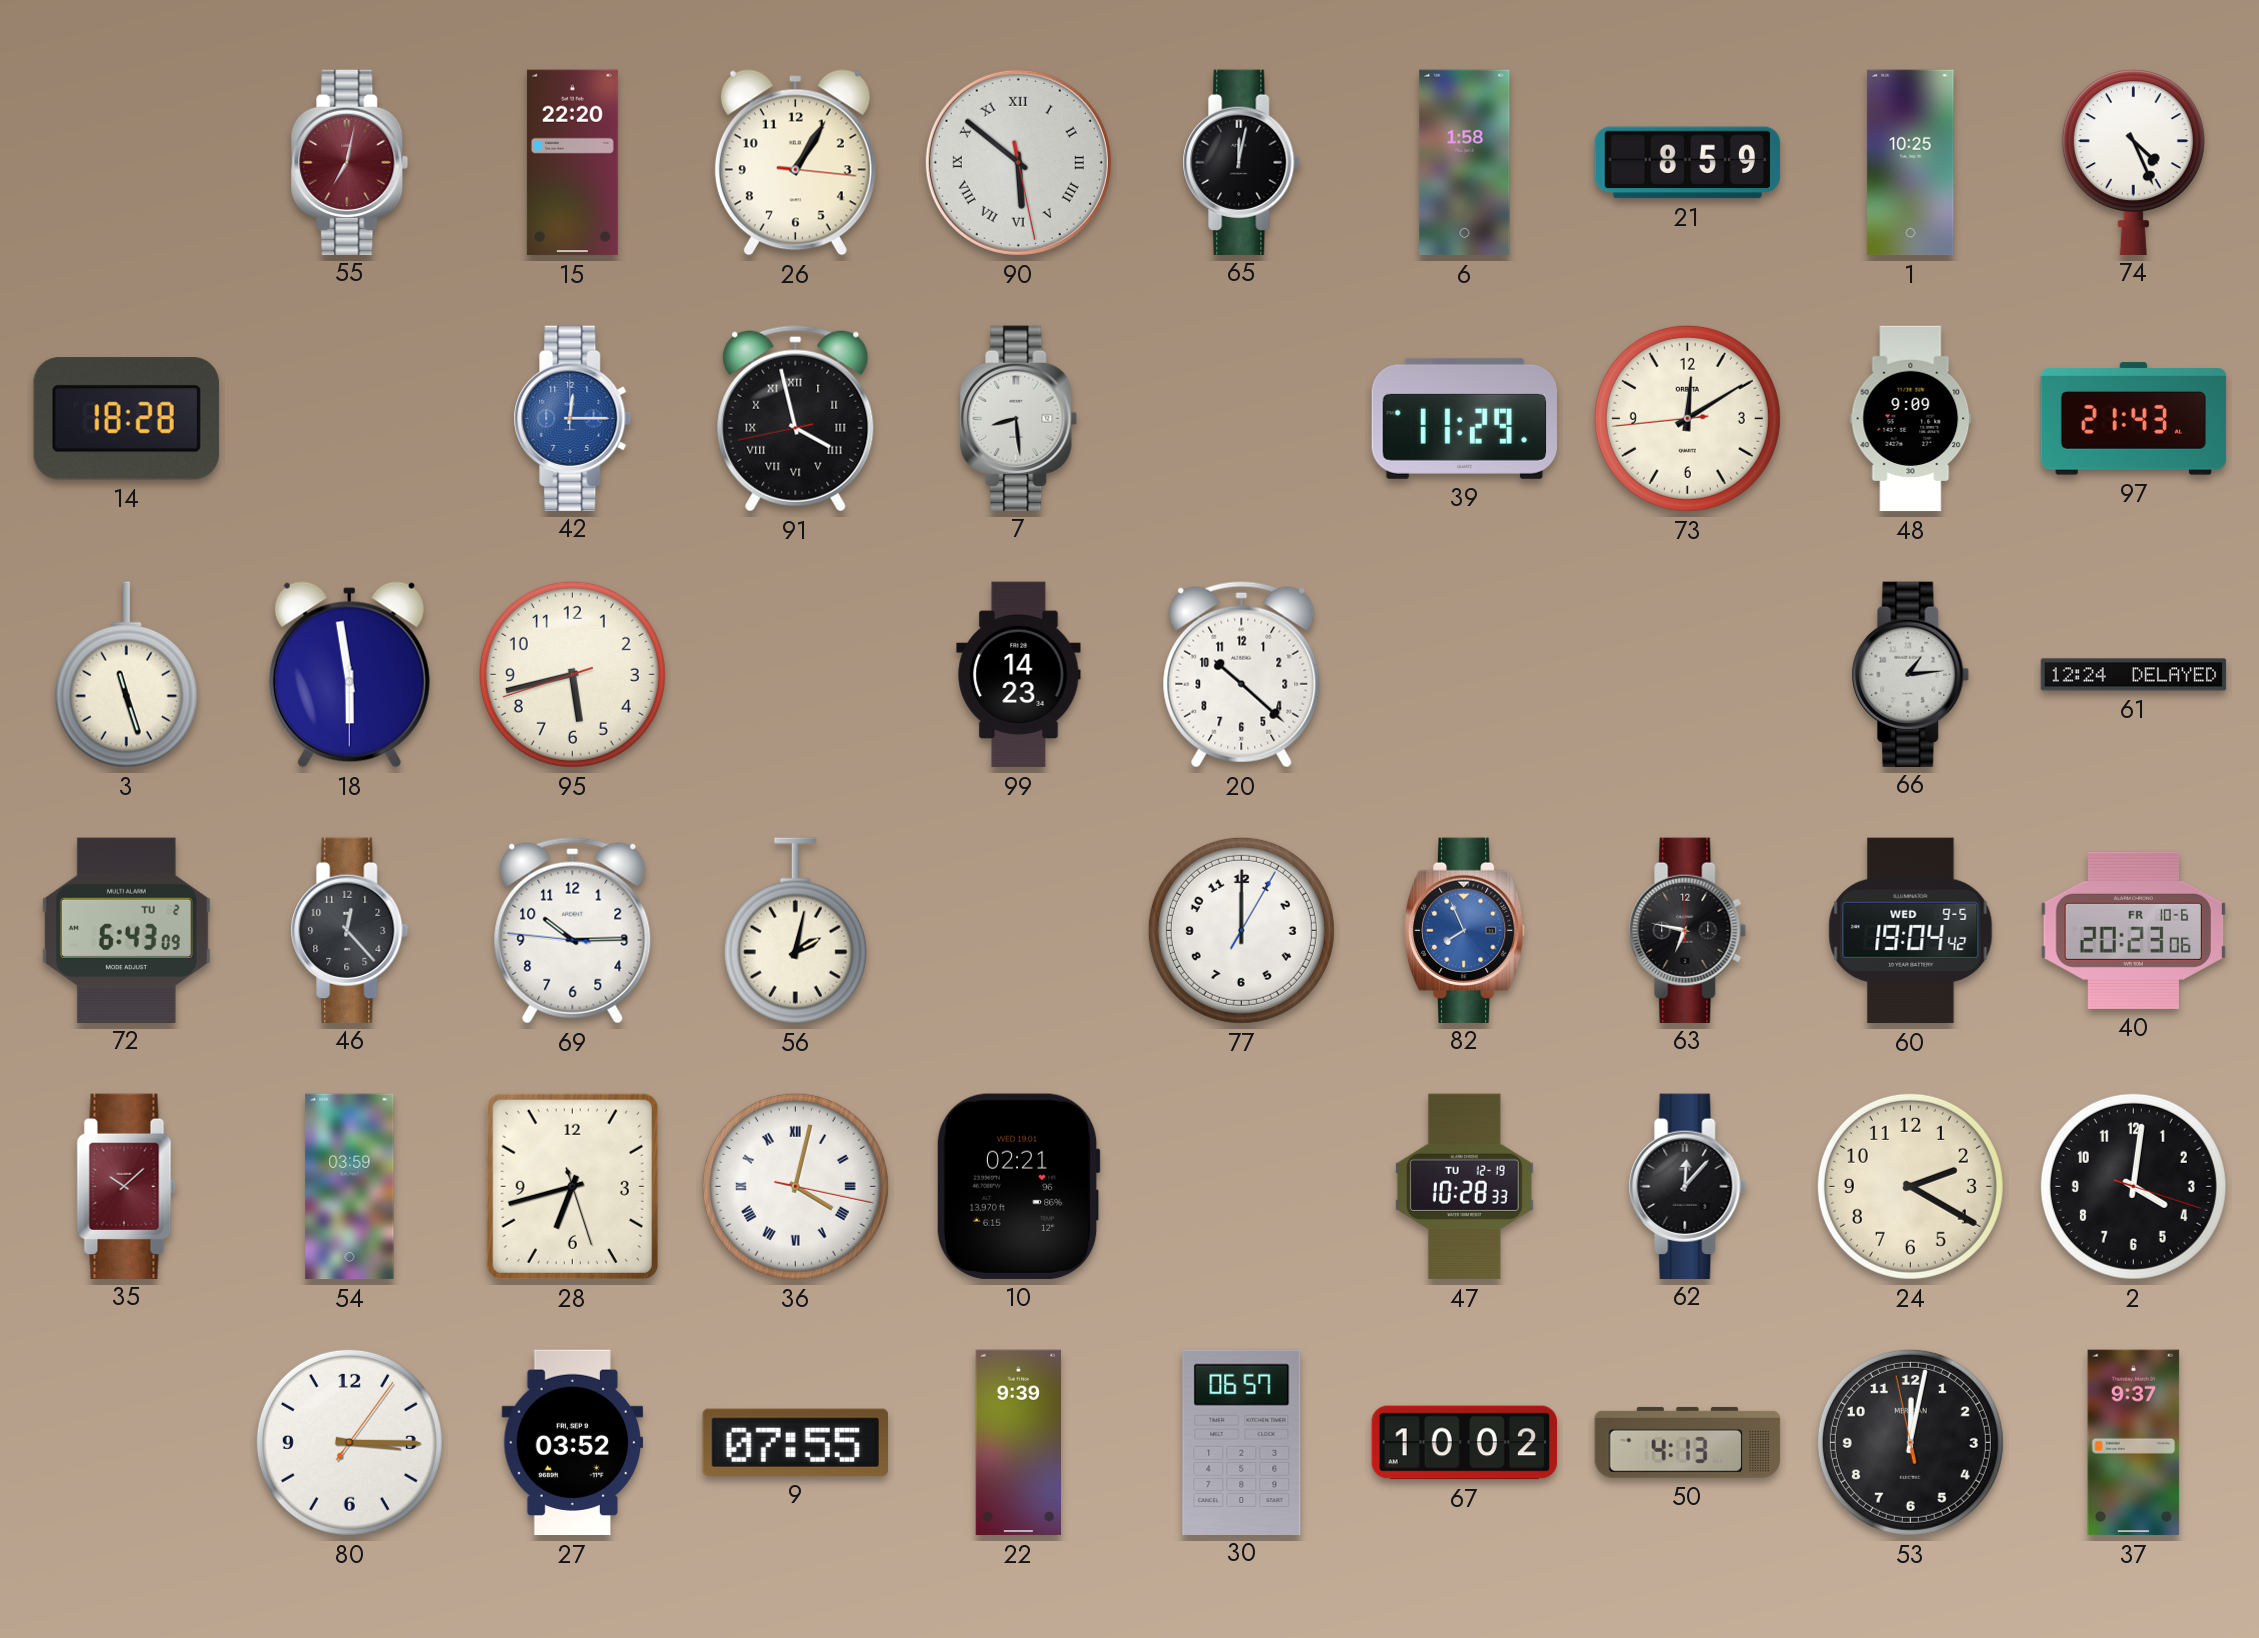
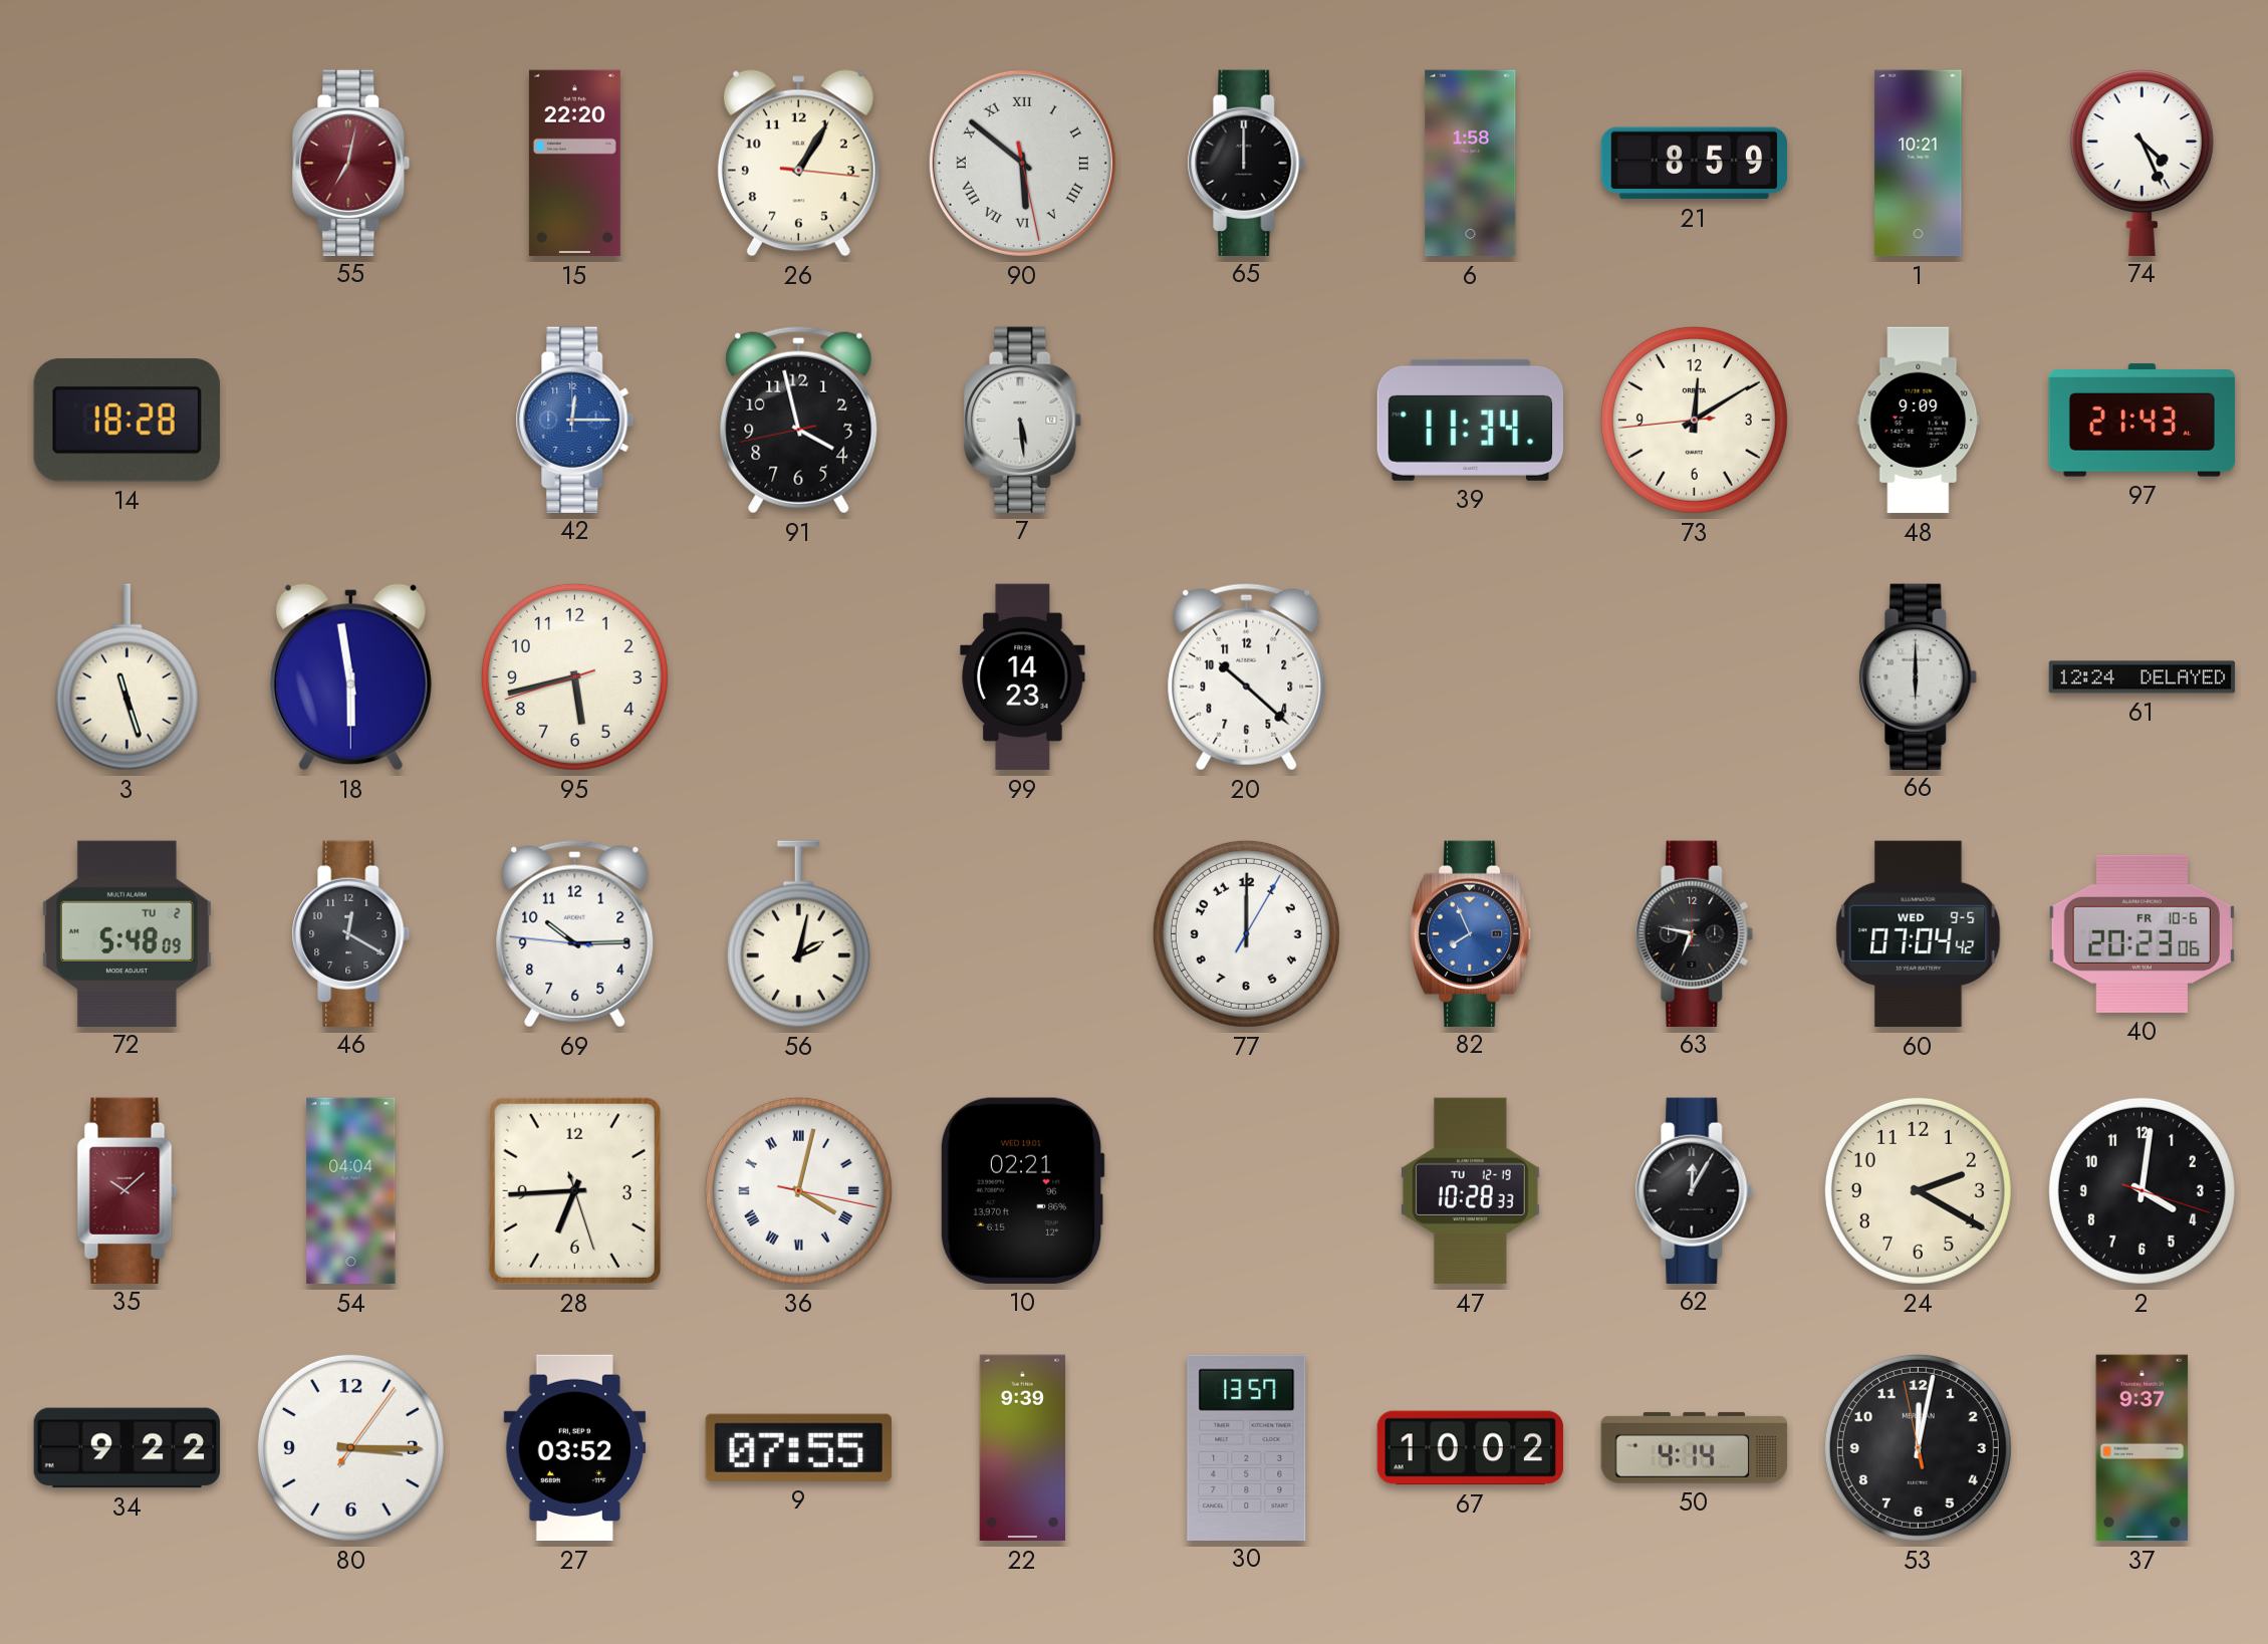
65: 12:02 -> 12:00 (1247, 163)
1: 10:25 -> 10:21 (1919, 164)
91 numerals: Roman -> Arabic (799, 420)
7: 8:29 -> 5:29 (1023, 420)
39: 11:29 -> 11:34 (1471, 420)
66: 1:14 -> 6:00 (1919, 676)
72: 6:43 -> 5:48 (127, 933)
46: 12:23 -> 12:20 (351, 933)
60: 19:04 -> 07:04 (1919, 934)
54: 03:59 -> 04:04 (351, 1191)
28: 6:42 -> 6:44 (574, 1190)
62: 12:07 -> 12:05 (1695, 1190)
34: none -> 9:22 (128, 1448)
30: 06:57 -> 13:57 (1247, 1447)
50: 4:13 -> 4:14 (1695, 1447)
